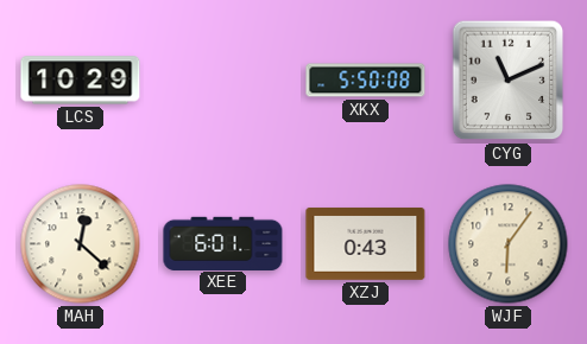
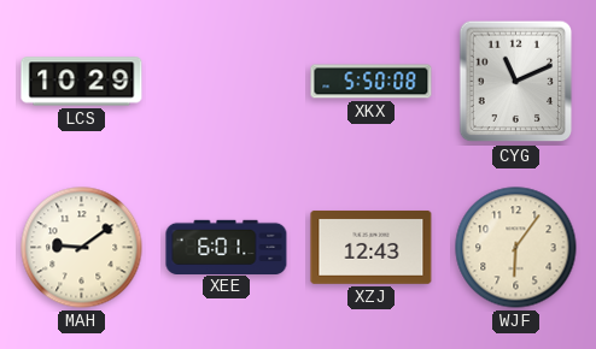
MAH: 12:22 -> 9:09 (82, 248)
XZJ: 0:43 -> 12:43 (372, 248)
